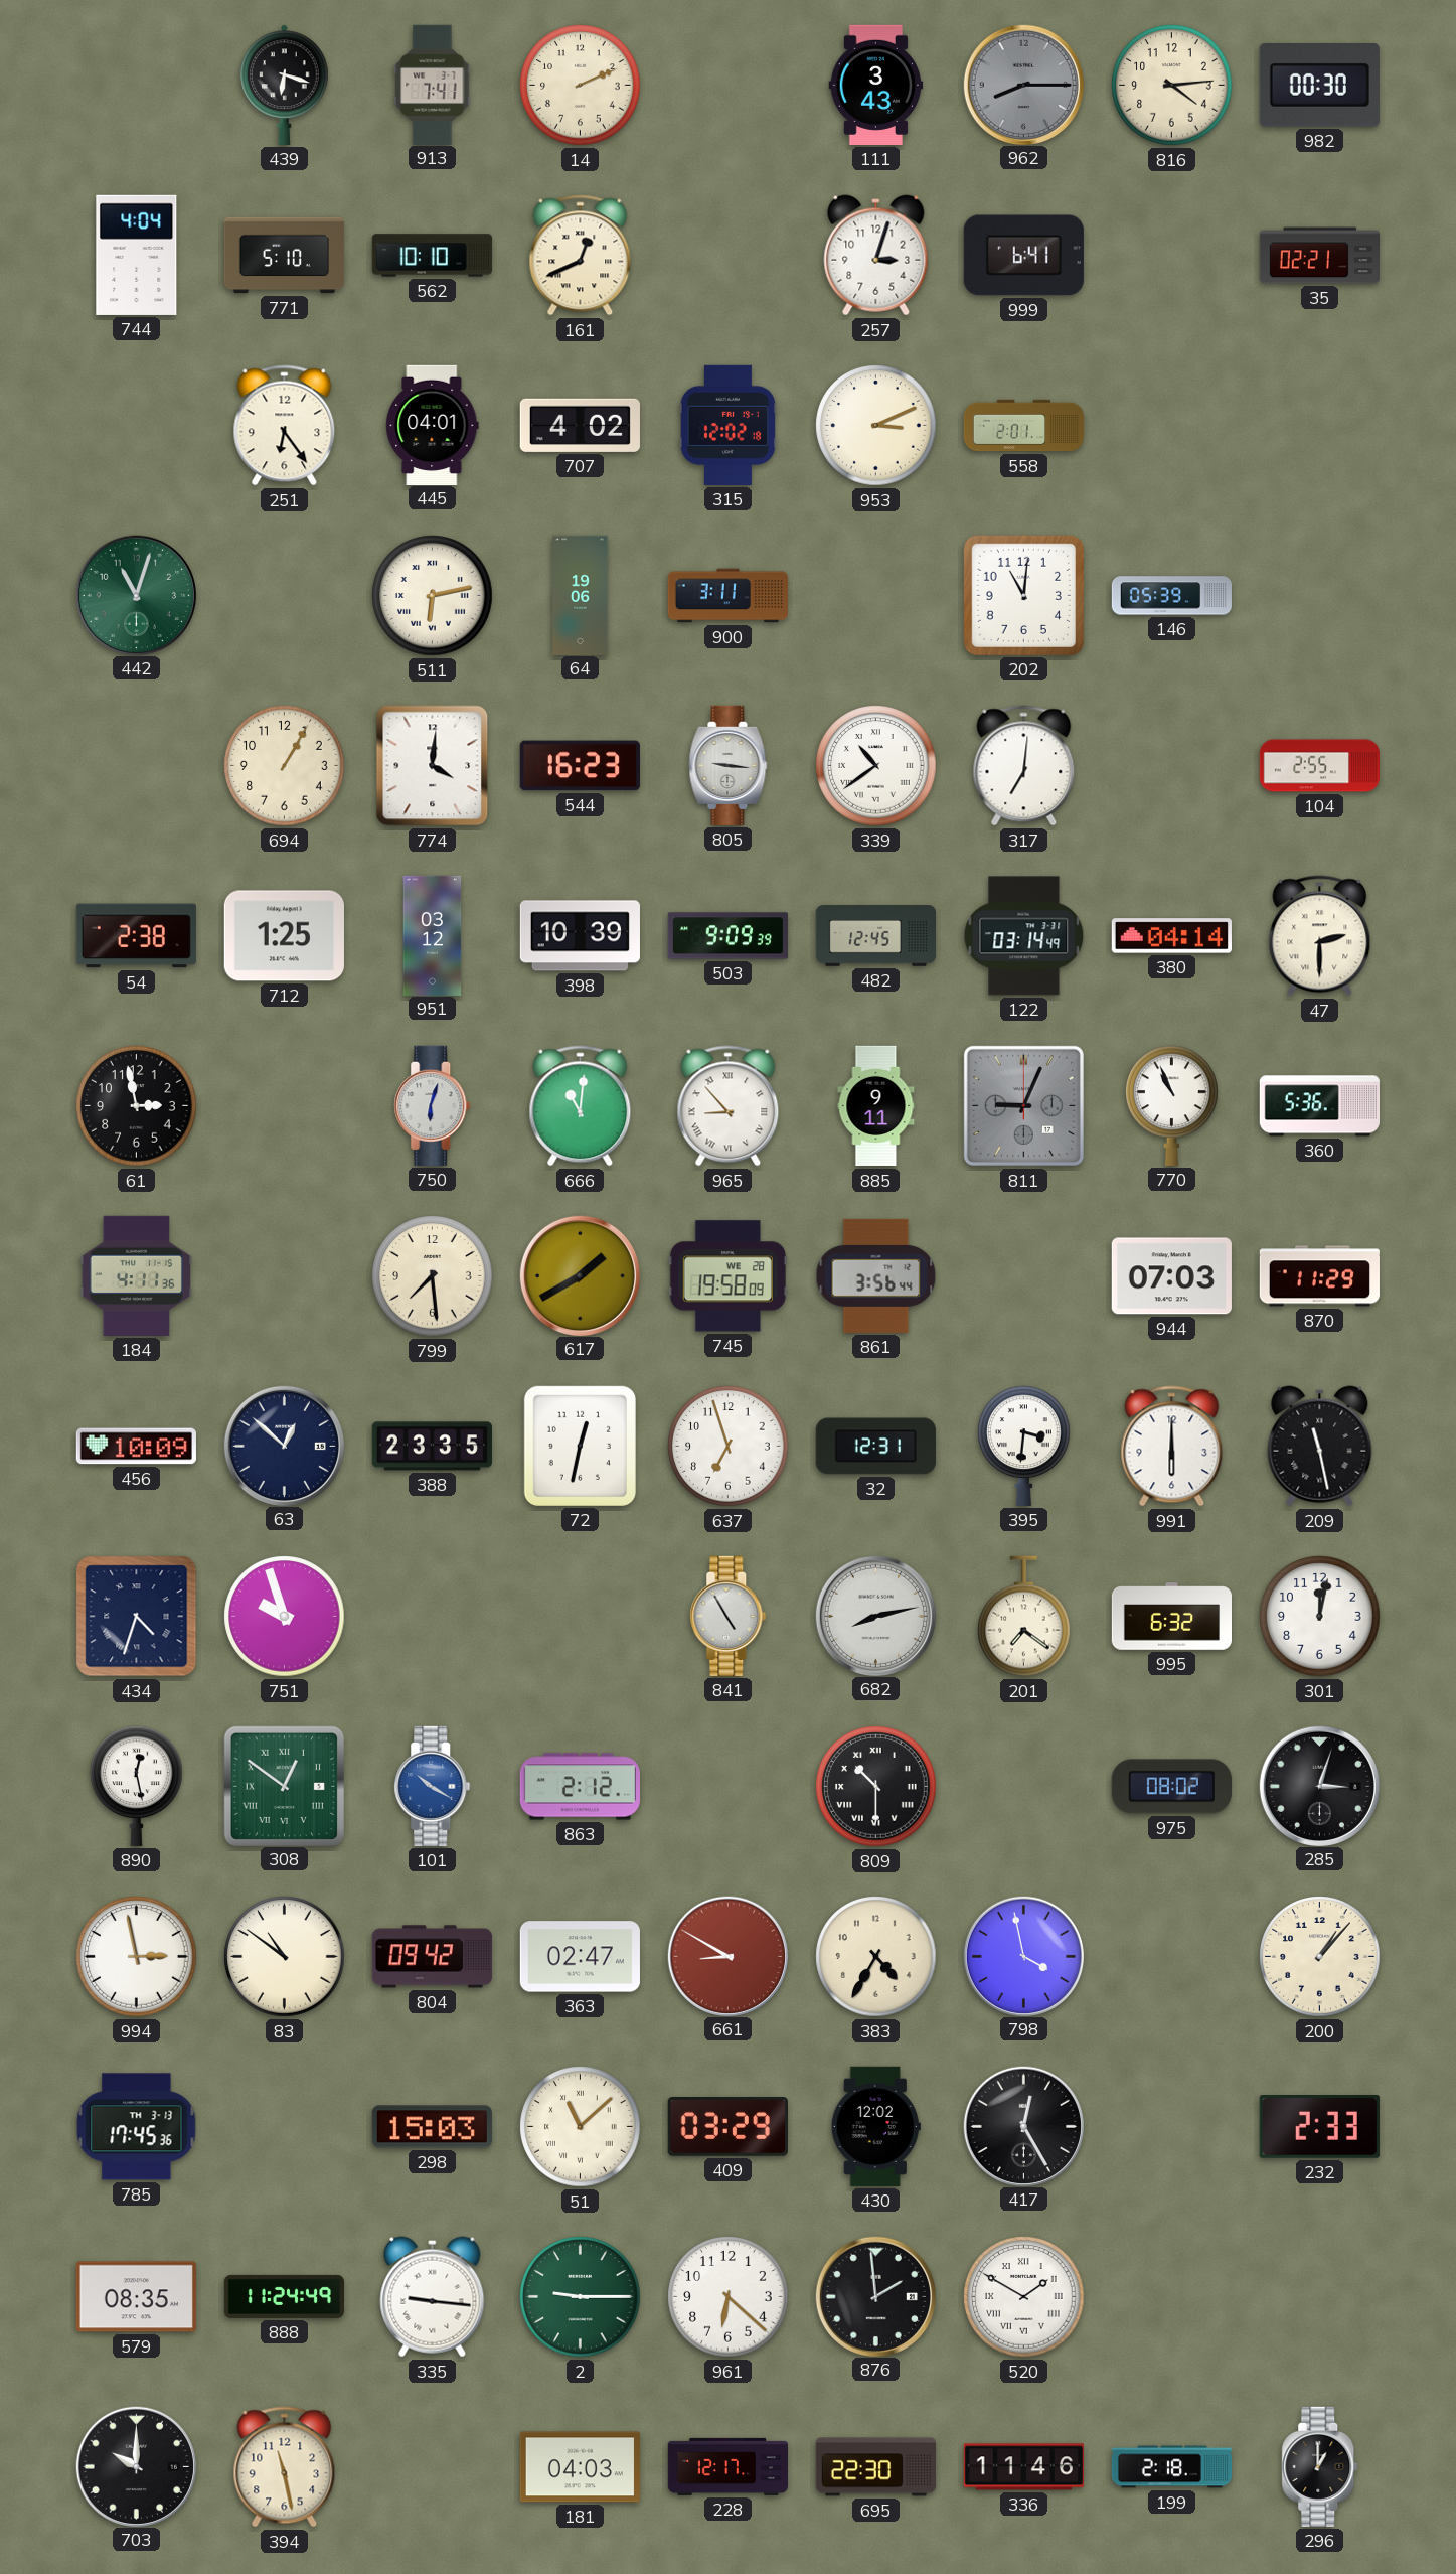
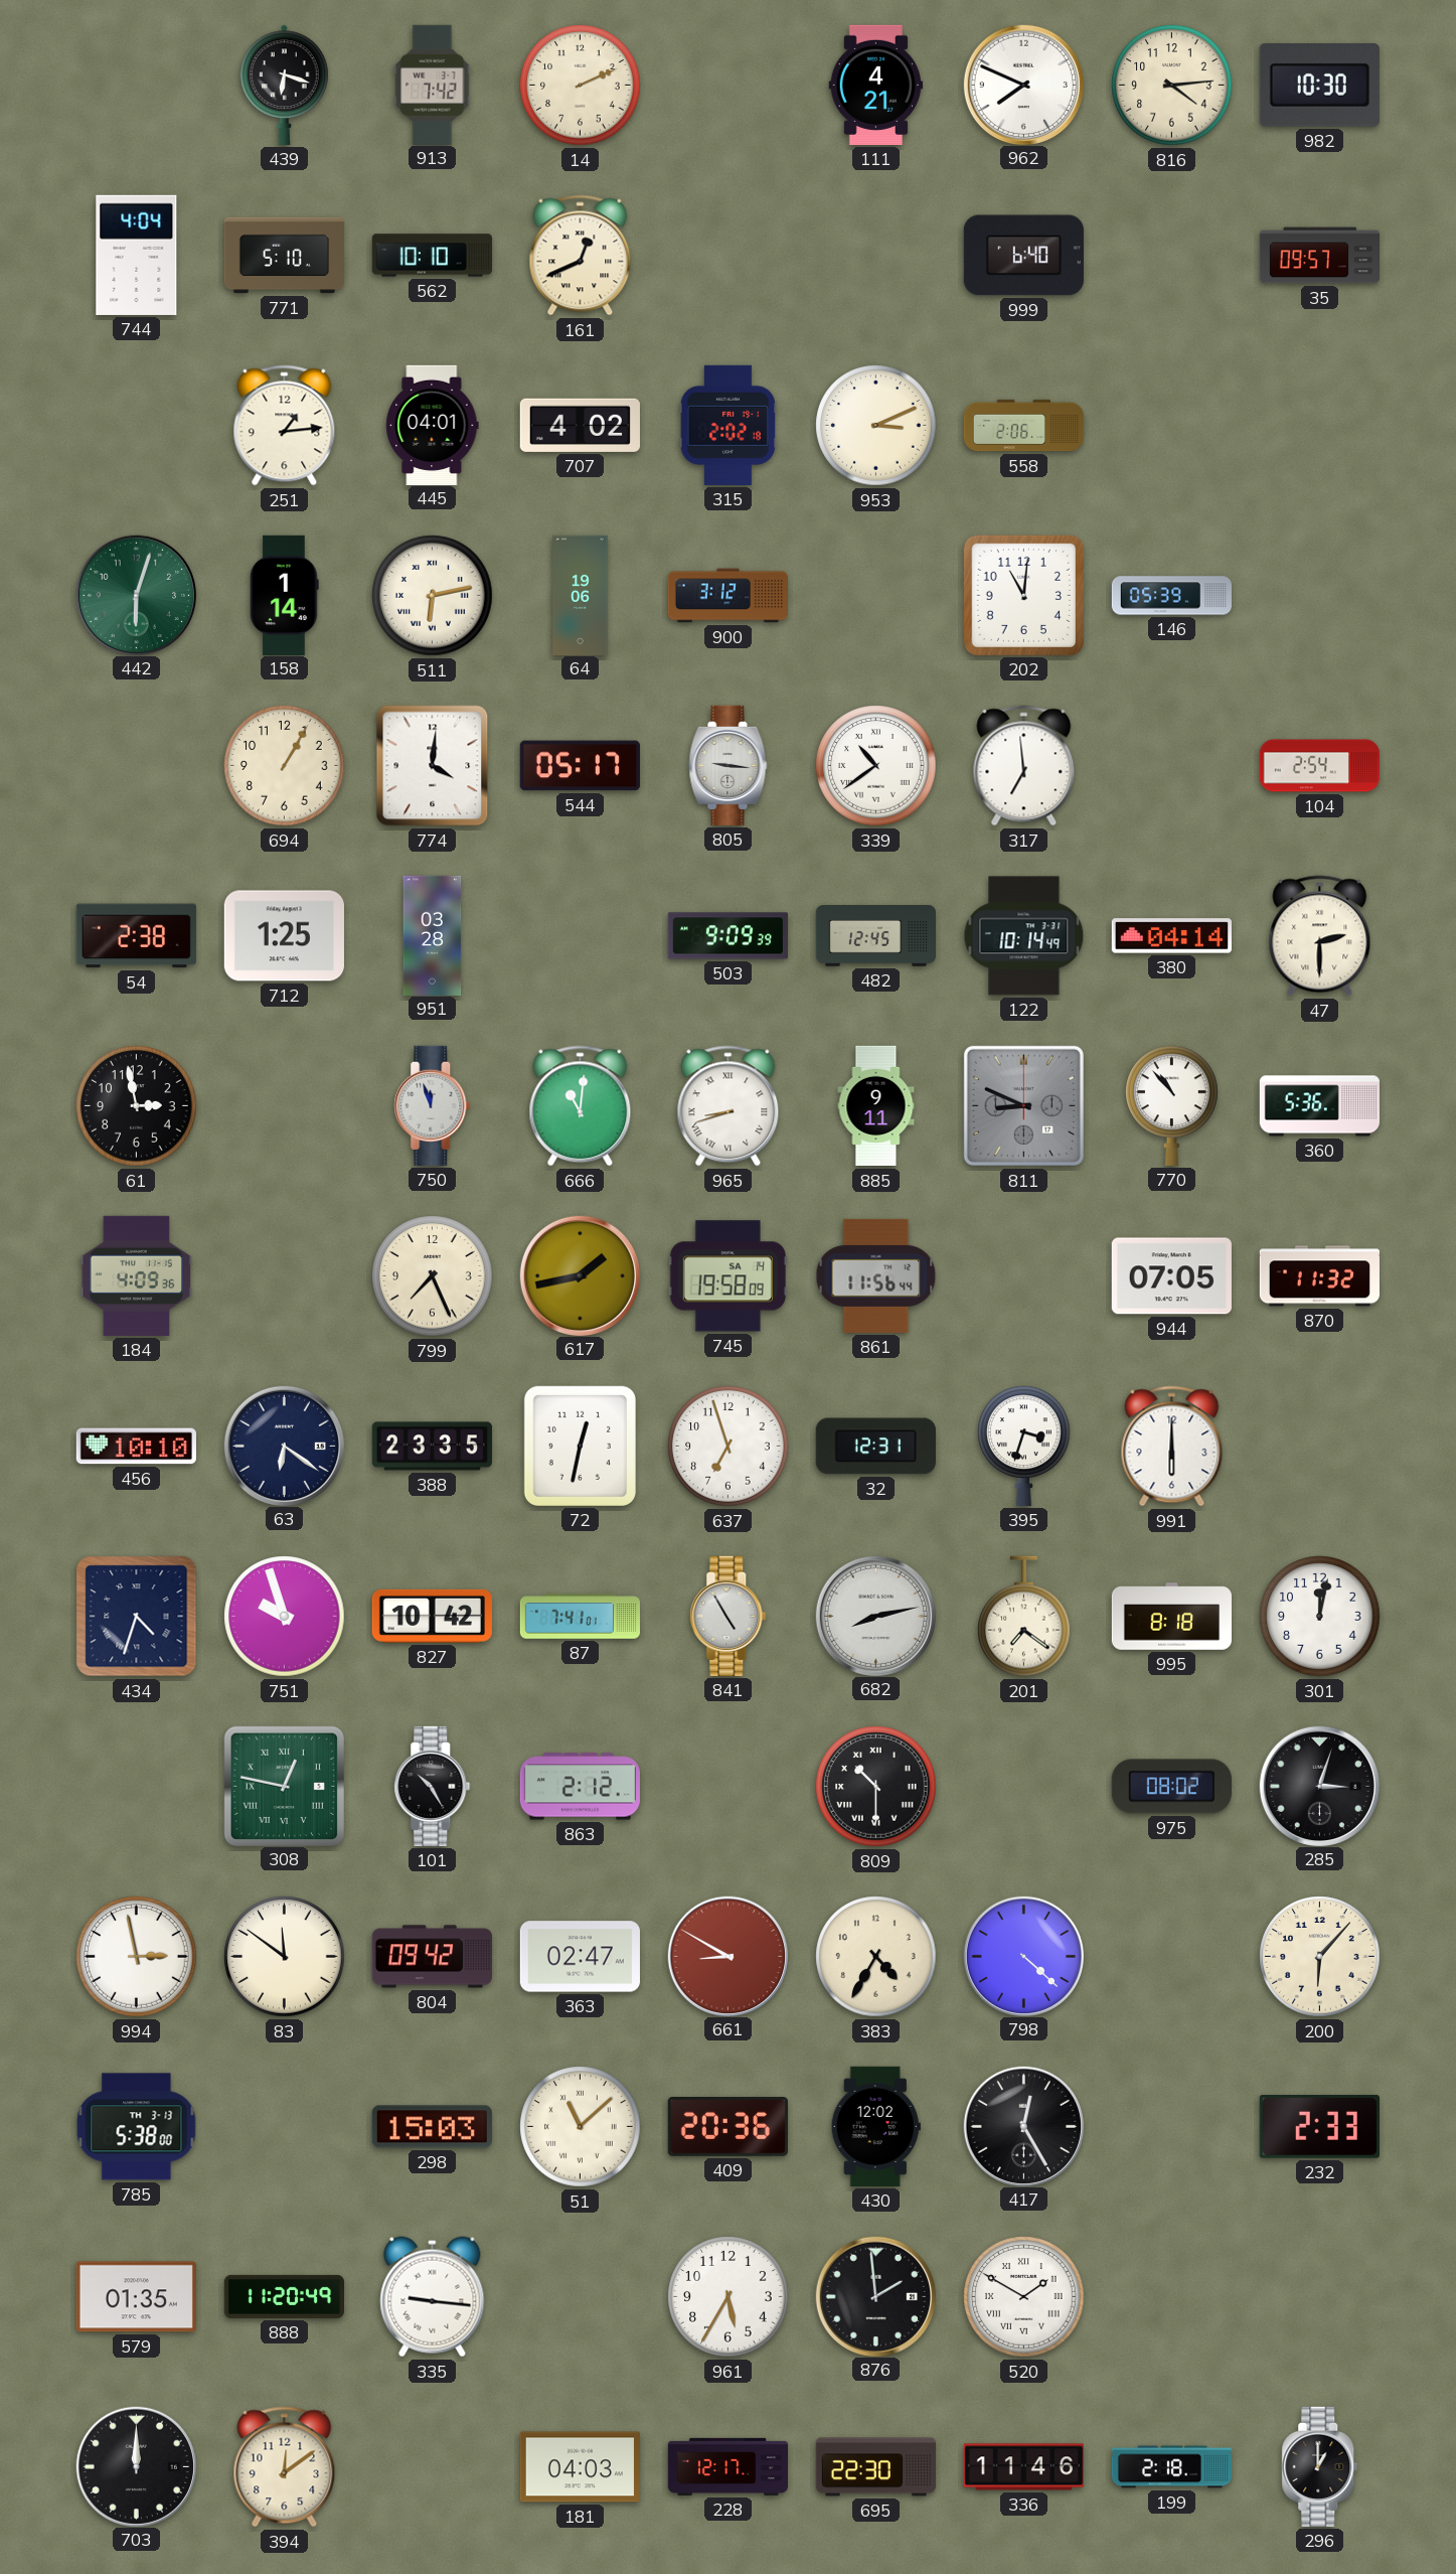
913: 7:41 -> 7:42 (433, 85)
111: 3:43 -> 4:21 (876, 85)
962: 8:15 -> 7:49 (1023, 85)
962 dial: grey -> white (1023, 85)
982: 00:30 -> 10:30 (1319, 86)
257: 3:03 -> none (876, 256)
999: 6:41 -> 6:40 (1023, 256)
35: 02:21 -> 09:57 (1319, 256)
251: 6:24 -> 1:14 (285, 426)
315: 12:02 -> 2:02 (727, 425)
558: 2:01 -> 2:06 (1024, 426)
442: 11:03 -> 6:03 (136, 595)
158: none -> 1:14 (285, 595)
900: 3:11 -> 3:12 (727, 596)
544: 16:23 -> 05:17 (580, 766)
317: 7:01 -> 6:59 (1024, 766)
104: 2:55 -> 2:54 (1319, 766)
951: 03:12 -> 03:28 (433, 935)
398: 10:39 -> none (580, 936)
122: 03:14 -> 10:14 (1024, 936)
750: 6:03 -> 11:57 (433, 1105)
965: 8:53 -> 8:42 (729, 1106)
811: 9:04 -> 8:49 (1023, 1105)
770: 10:56 -> 10:53 (1172, 1105)
184: 4:11 -> 4:09 (136, 1275)
799: 7:29 -> 7:26 (433, 1276)
617: 1:40 -> 1:43 (580, 1275)
745 date: WE 28 -> SA 14 (727, 1276)
861: 3:56 -> 11:56 (876, 1275)
944: 07:03 -> 07:05 (1171, 1276)
870: 11:29 -> 11:32 (1319, 1276)
456: 10:09 -> 10:10 (136, 1447)
63: 12:52 -> 6:21 (284, 1446)
395: 3:31 -> 3:33 (1024, 1446)
209: 11:28 -> none (1320, 1447)
827: none -> 10:42 (432, 1616)
87: none -> 7:41 (581, 1617)
995: 6:32 -> 8:18 (1171, 1617)
890: 12:28 -> none (137, 1786)
308: 12:51 -> 12:47 (284, 1786)
101: 10:20 -> 10:25 (433, 1786)
101 dial: blue -> black (433, 1786)
83: 10:51 -> 11:51 (285, 1957)
798: 3:58 -> 4:22 (1023, 1956)
200: 1:07 -> 6:07 (1320, 1957)
785: 17:45 -> 5:38 (137, 2127)
409: 03:29 -> 20:36 (727, 2127)
579: 08:35 -> 01:35 (136, 2297)
888: 11:24 -> 11:20 (284, 2296)
2: 9:15 -> none (581, 2297)
961: 6:22 -> 5:35 (729, 2297)
703: 10:00 -> 12:00 (136, 2466)
394: 11:28 -> 12:09 (285, 2467)
